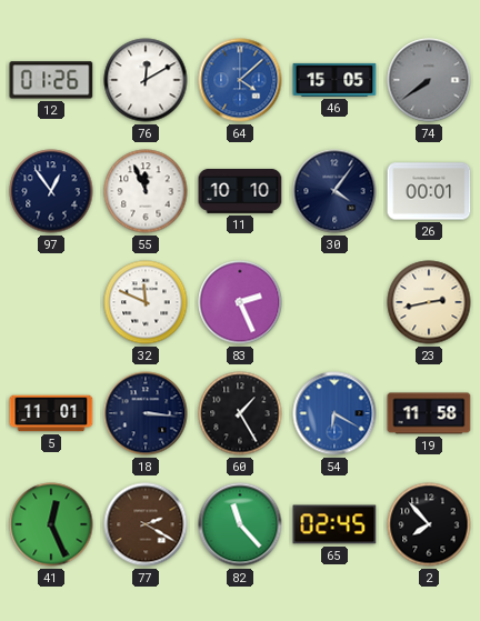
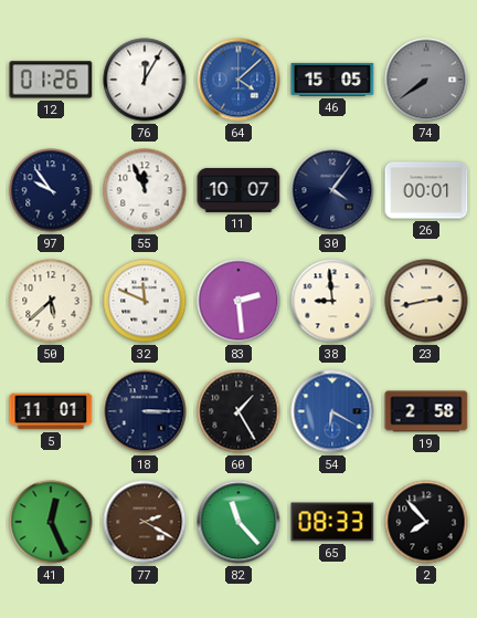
76: 12:10 -> 12:05 (145, 80)
97: 12:54 -> 9:54 (51, 190)
11: 10:10 -> 10:07 (239, 190)
50: none -> 5:38 (51, 301)
83: 2:26 -> 2:29 (239, 301)
38: none -> 8:59 (332, 301)
18: 3:16 -> 3:15 (145, 411)
19: 11:58 -> 2:58 (426, 411)
65: 02:45 -> 08:33 (332, 522)
